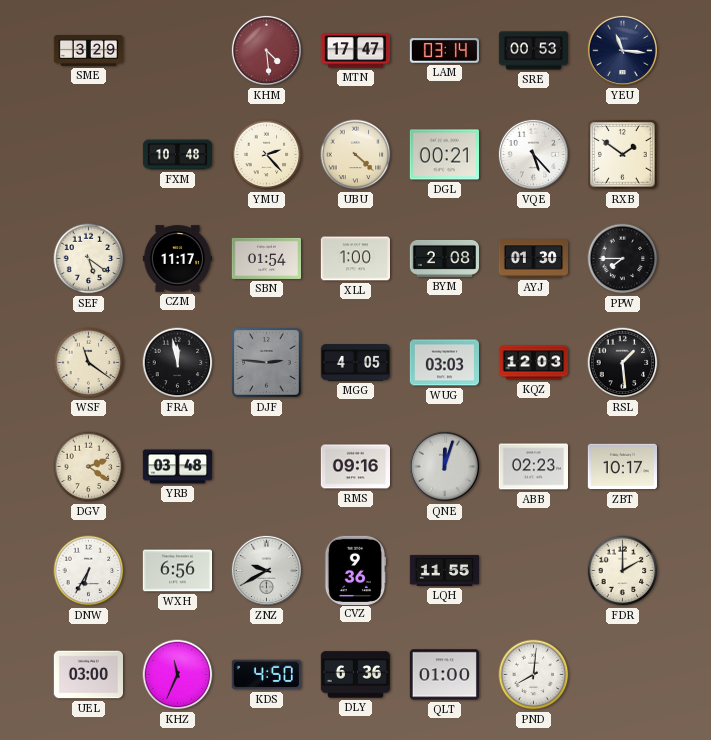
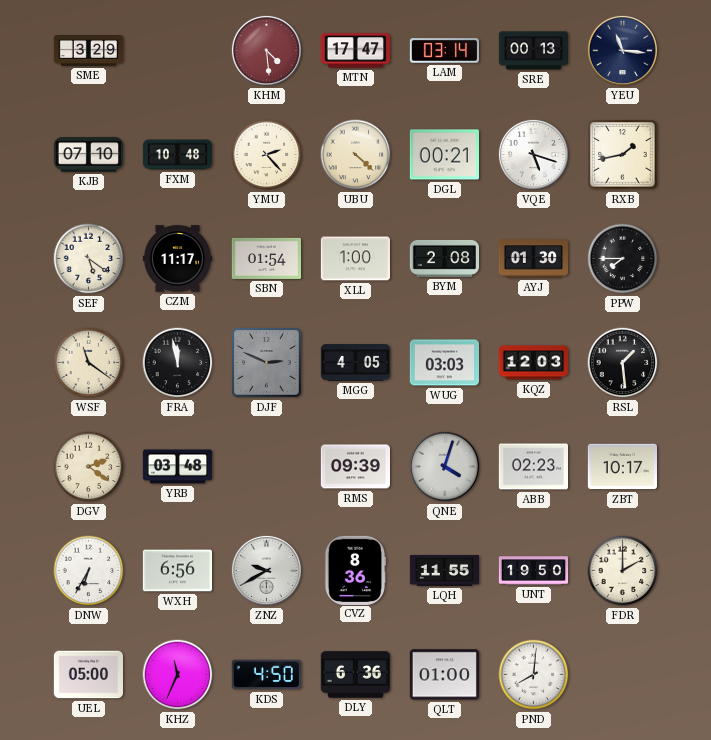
SRE: 00:53 -> 00:13 (533, 51)
KJB: none -> 07:10 (88, 155)
VQE: 5:23 -> 5:18 (533, 154)
RXB: 1:51 -> 1:43 (623, 155)
DJF: 2:46 -> 2:49 (267, 363)
RMS: 09:16 -> 09:39 (355, 467)
QNE: 12:03 -> 4:03 (444, 466)
CVZ: 9:36 -> 8:36 (355, 570)
UNT: none -> 19:50 (534, 571)
UEL: 03:00 -> 05:00 (88, 675)
